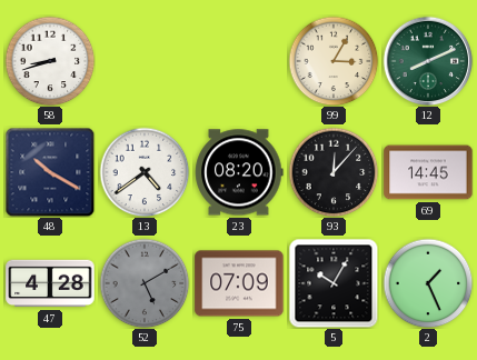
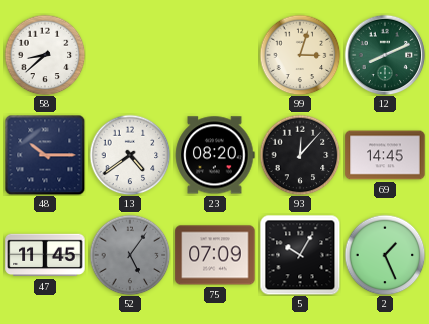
58: 8:42 -> 8:38 (45, 55)
99: 3:05 -> 3:03 (300, 55)
48: 10:20 -> 10:15 (45, 155)
47: 4:28 -> 11:45 (45, 255)
52: 5:10 -> 5:06 (130, 255)
